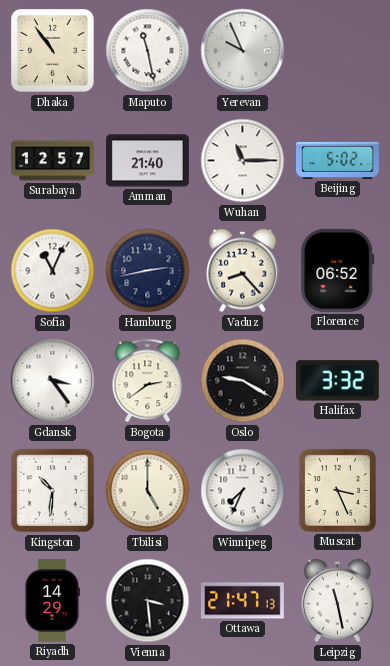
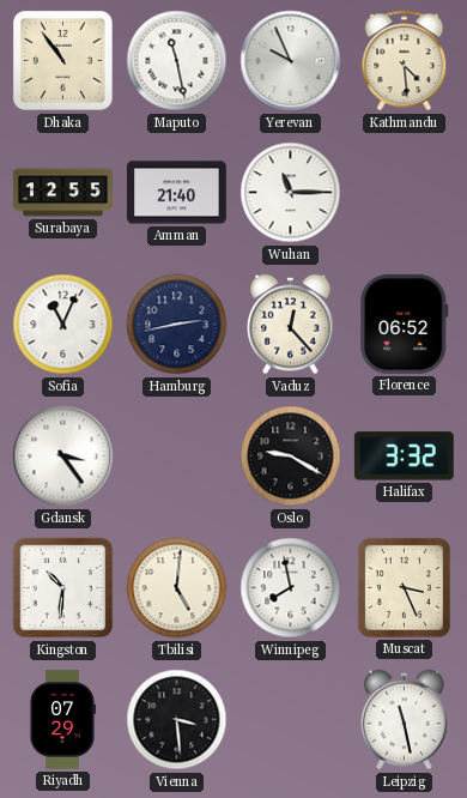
Kathmandu: none -> 4:29 (405, 61)
Surabaya: 12:57 -> 12:55 (63, 193)
Beijing: 5:02 -> none (338, 160)
Vaduz: 8:23 -> 12:23 (291, 325)
Bogota: 2:39 -> none (148, 381)
Tbilisi: 5:00 -> 5:01 (177, 588)
Winnipeg: 7:34 -> 7:58 (291, 588)
Riyadh: 14:29 -> 07:29 (62, 719)
Ottawa: 21:47 -> none (242, 601)
